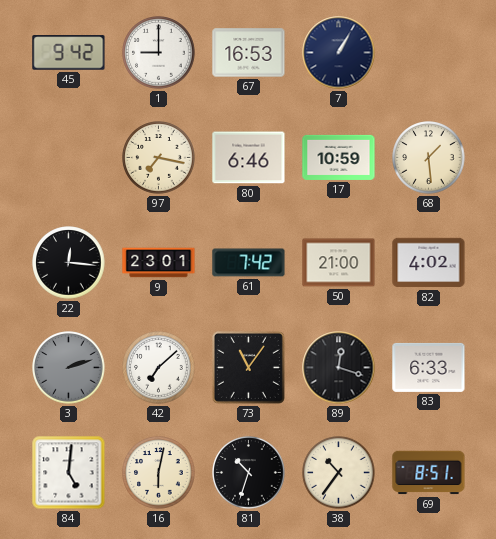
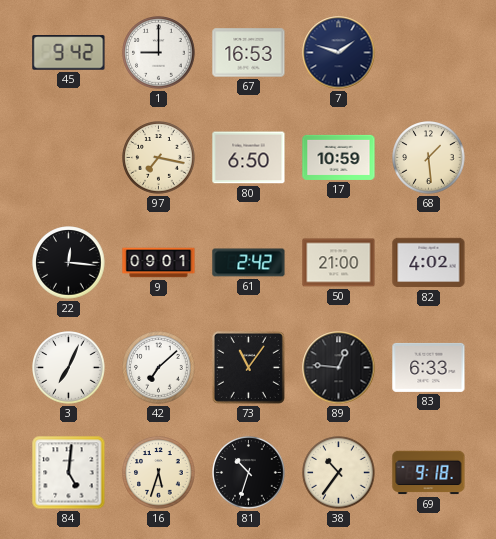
7: 1:05 -> 1:48 (339, 53)
80: 6:46 -> 6:50 (249, 158)
9: 23:01 -> 09:01 (159, 263)
61: 7:42 -> 2:42 (249, 263)
3: 2:12 -> 7:04 (69, 368)
3 dial: grey -> white (69, 368)
89: 12:18 -> 12:46 (339, 368)
16: 6:02 -> 5:33 (159, 473)
69: 8:51 -> 9:18 (429, 473)
